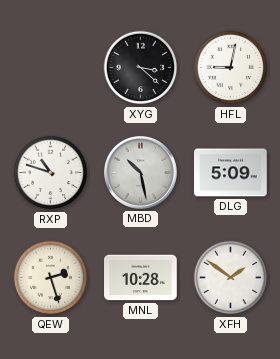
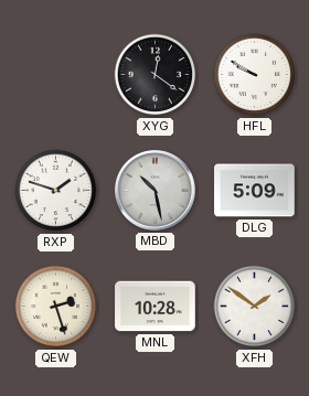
XYG: 3:22 -> 12:21 (156, 75)
HFL: 9:02 -> 9:50 (255, 75)
RXP: 10:48 -> 1:48 (56, 191)
